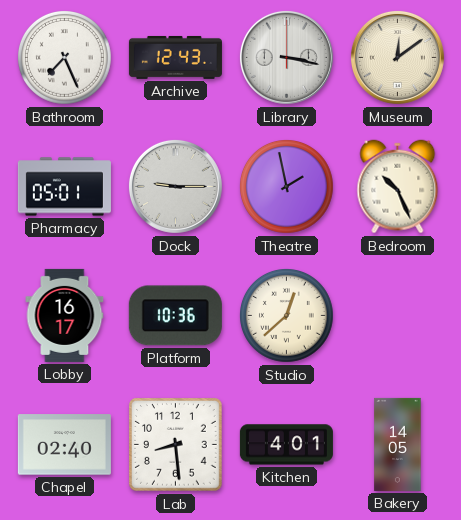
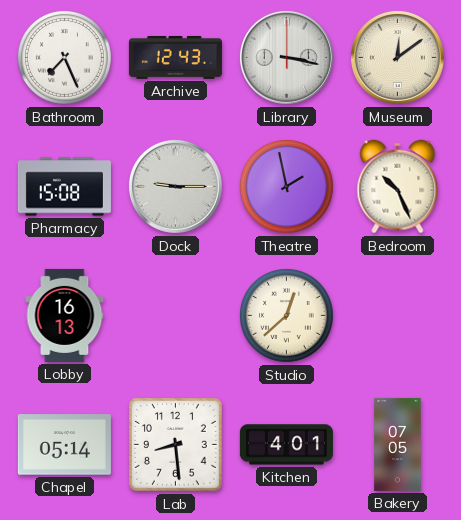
Pharmacy: 05:01 -> 15:08 (64, 187)
Lobby: 16:17 -> 16:13 (65, 315)
Platform: 10:36 -> none (175, 316)
Chapel: 02:40 -> 05:14 (64, 445)
Bakery: 14:05 -> 07:05 (398, 444)
